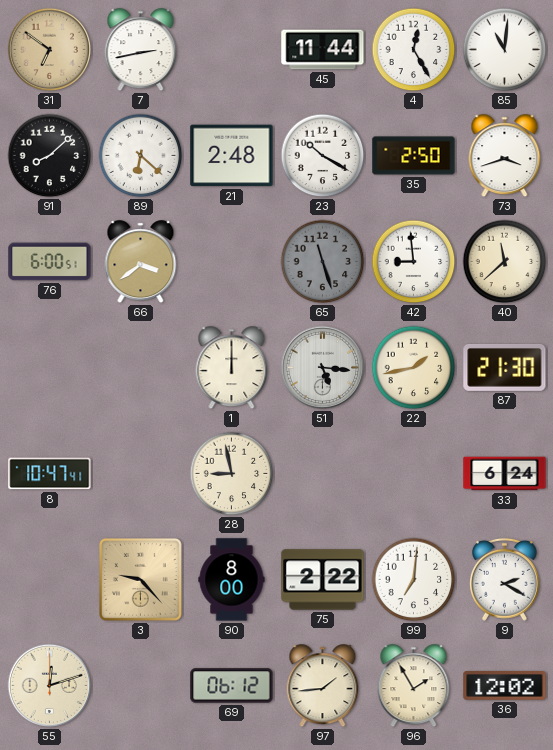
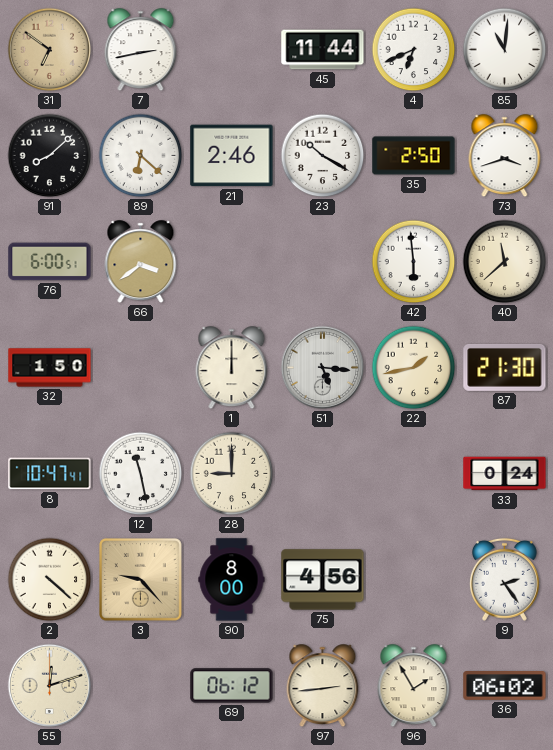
4: 12:25 -> 6:41 (414, 50)
21: 2:48 -> 2:46 (232, 156)
65: 11:27 -> none (323, 262)
42: 8:59 -> 5:59 (414, 262)
32: none -> 1:50 (50, 368)
12: none -> 11:28 (141, 474)
28: 8:58 -> 9:00 (232, 474)
33: 6:24 -> 0:24 (505, 474)
2: none -> 4:22 (50, 580)
75: 2:22 -> 4:56 (323, 580)
99: 7:01 -> none (414, 580)
9: 2:20 -> 2:24 (504, 579)
97: 1:44 -> 2:44 (323, 686)
36: 12:02 -> 06:02 (505, 686)
